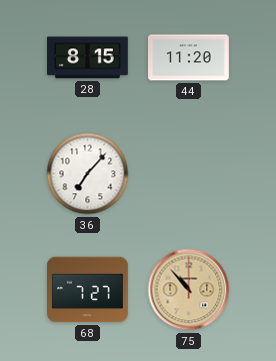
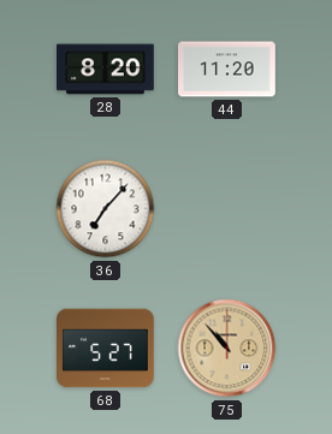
28: 8:15 -> 8:20 (106, 70)
68: 7:27 -> 5:27 (106, 349)
